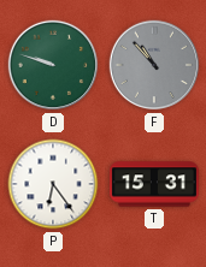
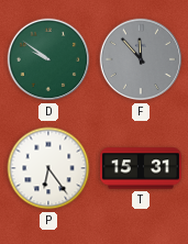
D: 9:48 -> 9:51 (48, 59)
F: 10:53 -> 11:53 (141, 59)
